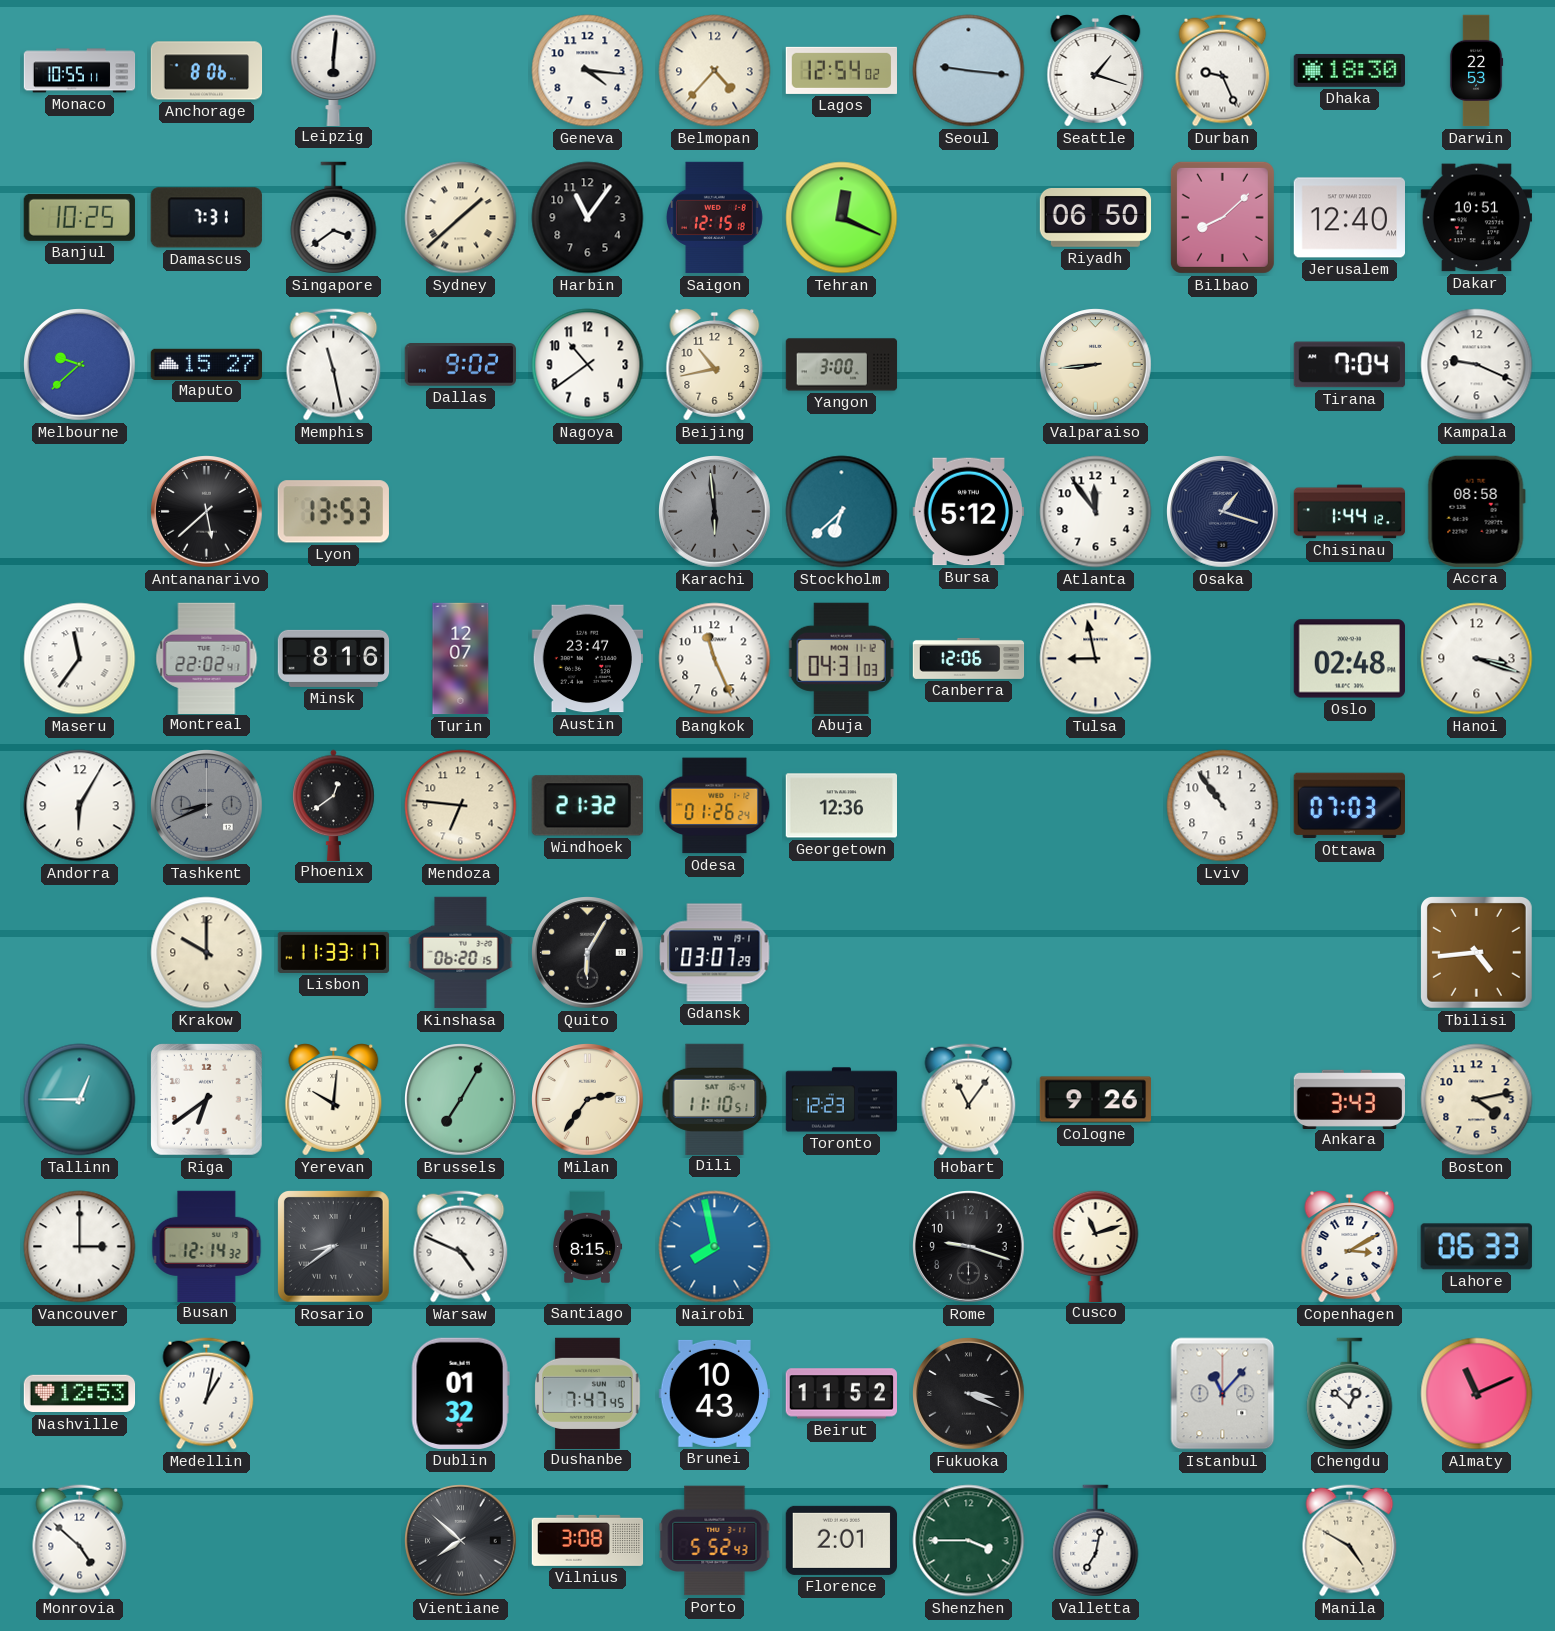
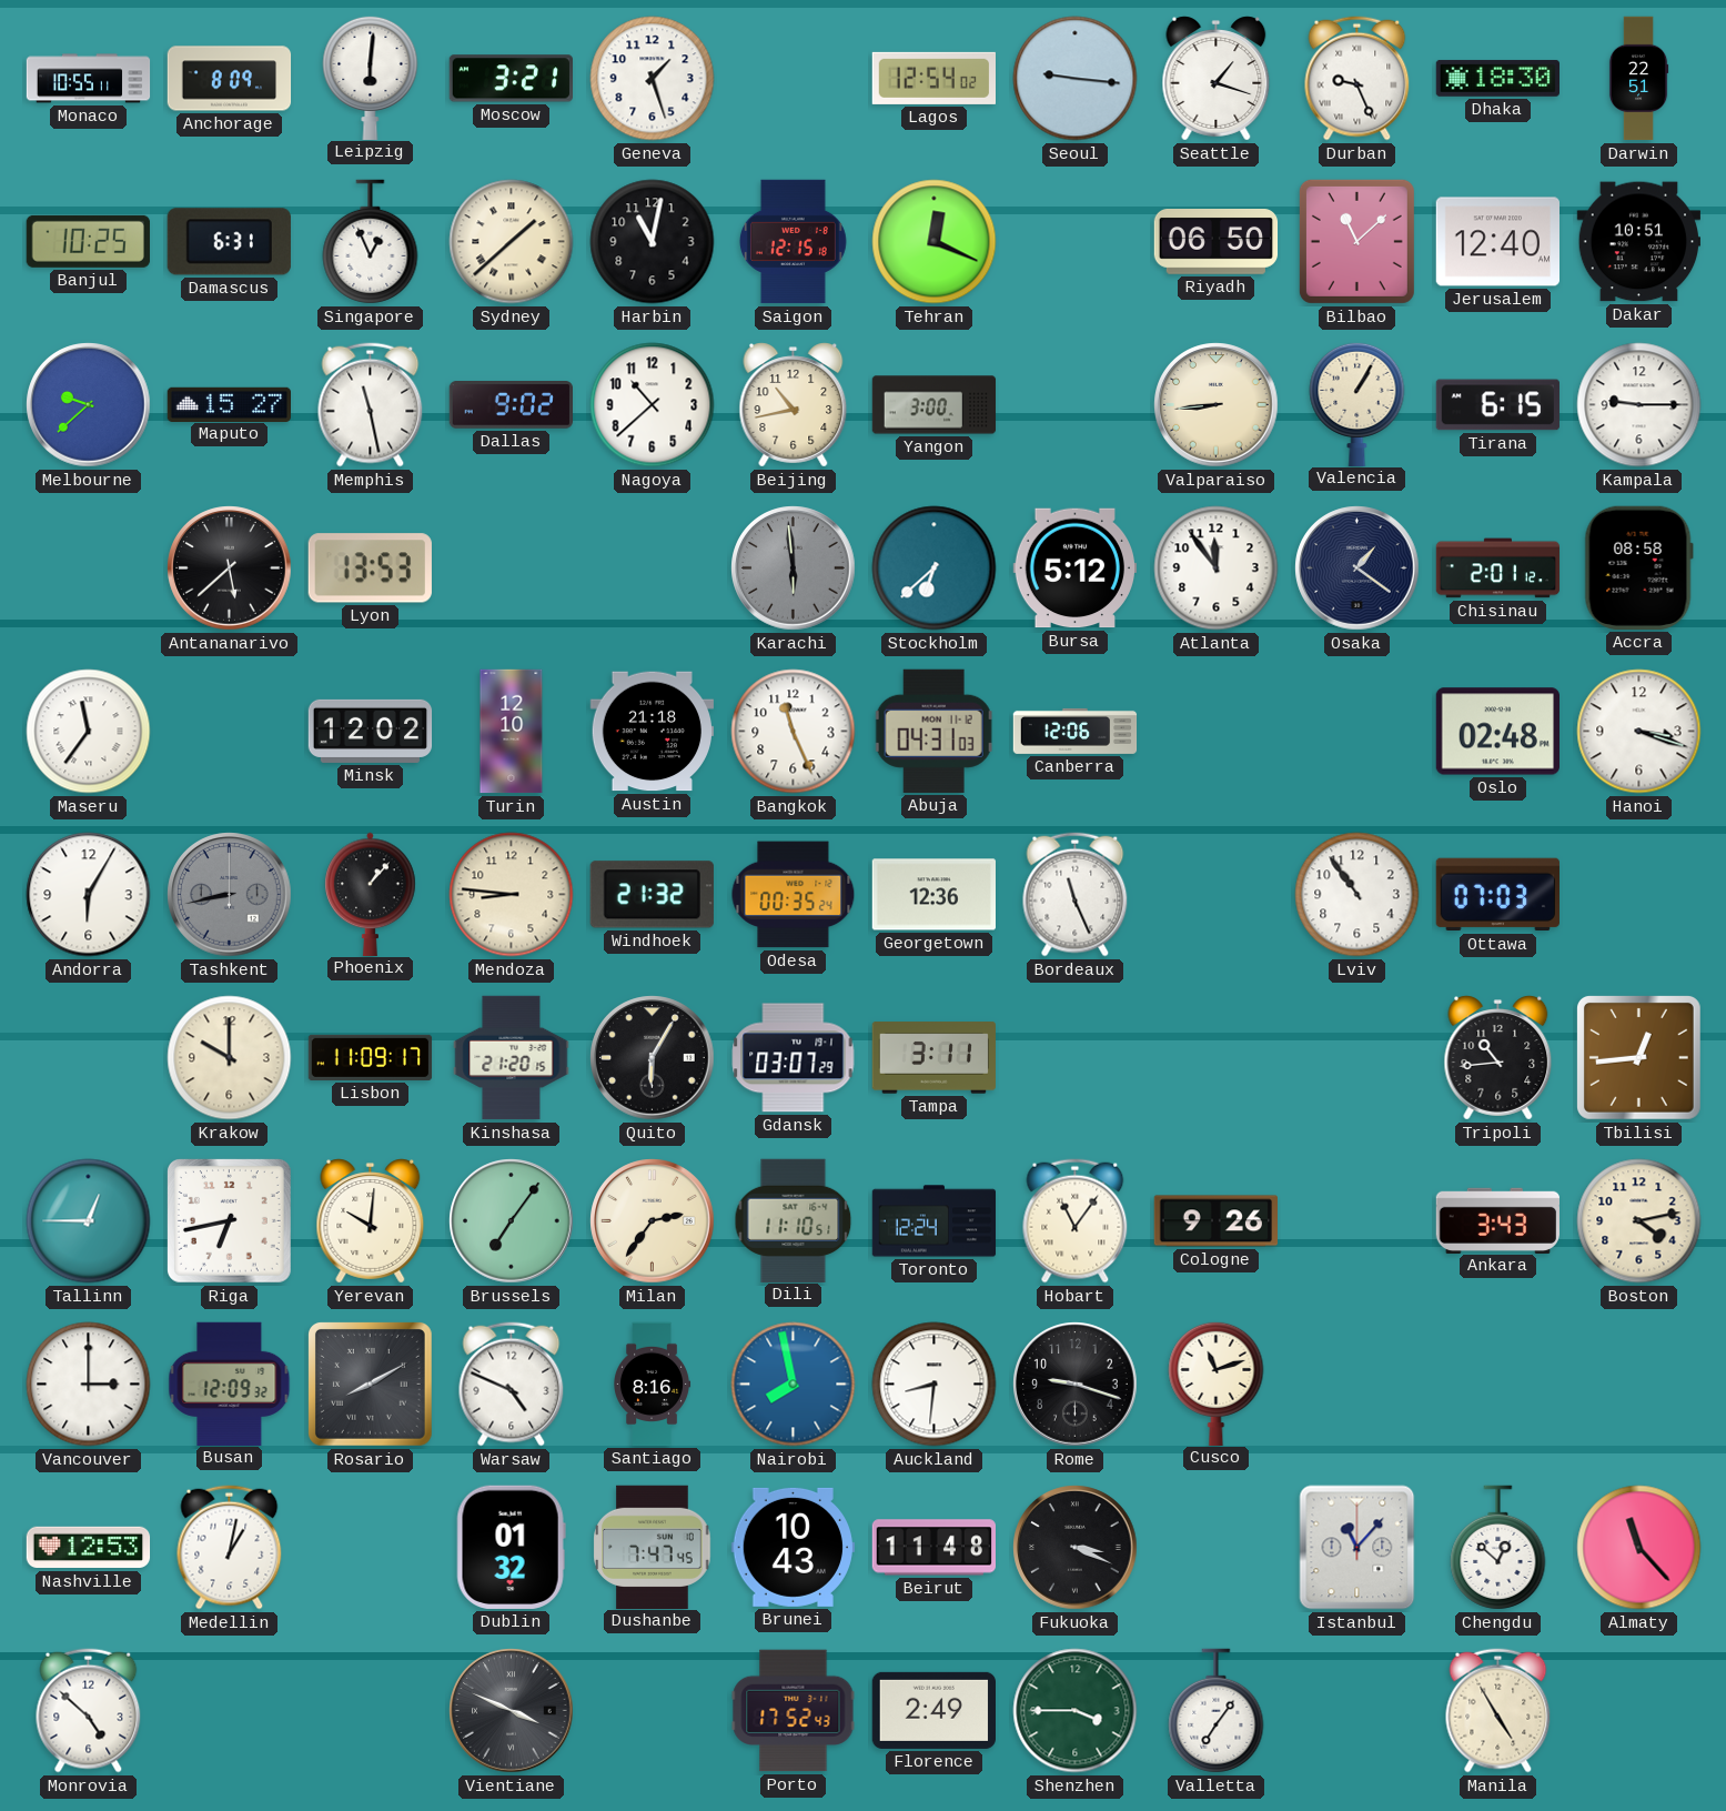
Anchorage: 8:06 -> 8:09 (230, 79)
Moscow: none -> 3:21 (511, 79)
Geneva: 4:16 -> 1:27 (653, 79)
Belmopan: 4:37 -> none (715, 71)
Darwin: 22:53 -> 22:51 (1638, 79)
Damascus: 7:31 -> 6:31 (229, 242)
Singapore: 3:39 -> 12:56 (371, 242)
Harbin: 11:06 -> 11:02 (653, 242)
Bilbao: 8:08 -> 11:08 (1356, 241)
Nagoya: 10:39 -> 10:38 (653, 405)
Valencia: none -> 1:05 (1357, 403)
Tirana: 7:04 -> 6:15 (1497, 405)
Kampala: 9:19 -> 9:15 (1639, 405)
Osaka: 1:18 -> 1:21 (1357, 569)
Chisinau: 1:44 -> 2:01 (1498, 569)
Montreal: 22:02 -> none (207, 658)
Minsk: 8:16 -> 12:02 (371, 731)
Turin: 12:07 -> 12:10 (512, 732)
Austin: 23:47 -> 21:18 (652, 732)
Tulsa: 8:58 -> none (1096, 659)
Tashkent: 8:41 -> 8:43 (230, 895)
Phoenix: 12:39 -> 1:07 (371, 894)
Mendoza: 6:46 -> 8:46 (512, 895)
Odesa: 01:26 -> 00:35 (794, 895)
Bordeaux: none -> 11:26 (1076, 895)
Lisbon: 11:33 -> 11:09 (371, 1057)
Kinshasa: 06:20 -> 21:20 (512, 1058)
Tampa: none -> 3:11 (933, 1058)
Tripoli: none -> 10:44 (1498, 1058)
Tbilisi: 4:44 -> 12:44 (1638, 1057)
Riga: 6:39 -> 6:43 (229, 1220)
Brussels: 7:05 -> 7:06 (512, 1221)
Toronto: 12:23 -> 12:24 (935, 1221)
Busan: 12:14 -> 12:09 (230, 1384)
Rosario: 8:39 -> 8:10 (370, 1384)
Santiago: 8:15 -> 8:16 (653, 1385)
Auckland: none -> 8:31 (935, 1385)
Copenhagen: 3:10 -> none (1350, 1247)
Lahore: 06:33 -> none (1476, 1247)
Beirut: 11:52 -> 11:48 (933, 1548)
Almaty: 11:11 -> 11:23 (1639, 1548)
Vientiane: 7:52 -> 3:49 (512, 1711)
Vilnius: 3:08 -> none (588, 1540)
Porto: 5:52 -> 17:52 (794, 1711)
Florence: 2:01 -> 2:49 (933, 1710)
Valletta: 7:02 -> 7:06 (1217, 1711)
Manila: 4:50 -> 4:55 (1498, 1711)
